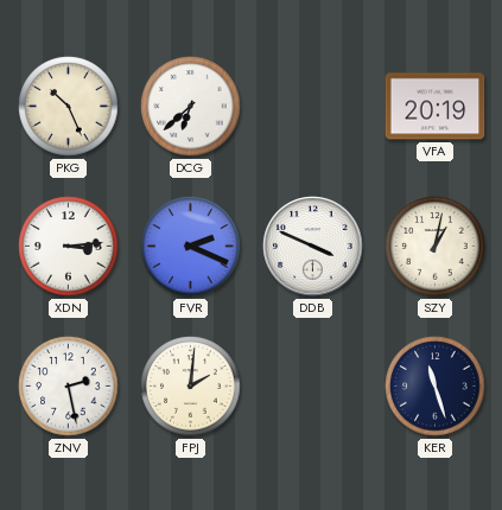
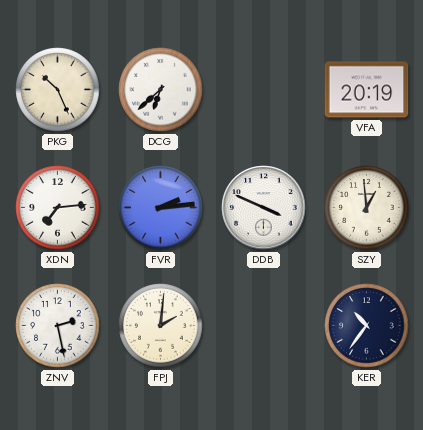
XDN: 3:14 -> 7:14 (58, 208)
FVR: 2:19 -> 2:14 (161, 208)
SZY: 1:02 -> 12:59 (367, 208)
KER: 11:27 -> 10:36 (367, 326)
